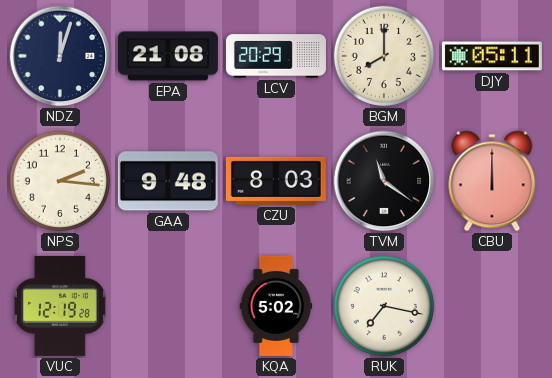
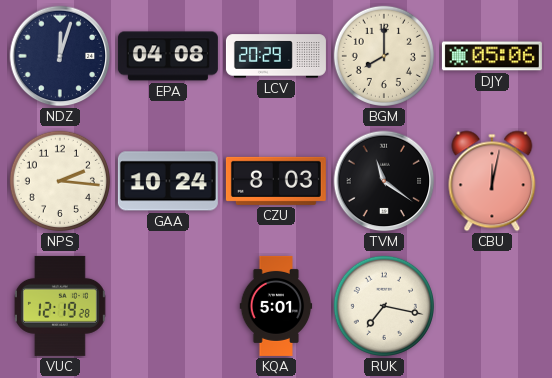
EPA: 21:08 -> 04:08 (168, 56)
DJY: 05:11 -> 05:06 (492, 56)
GAA: 9:48 -> 10:24 (168, 181)
CBU: 12:00 -> 12:02 (492, 181)
KQA: 5:02 -> 5:01 (276, 306)
